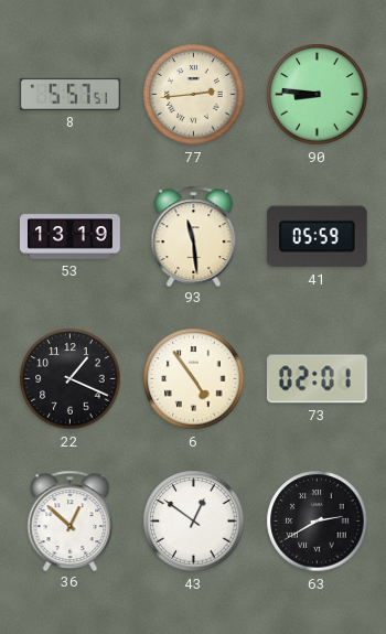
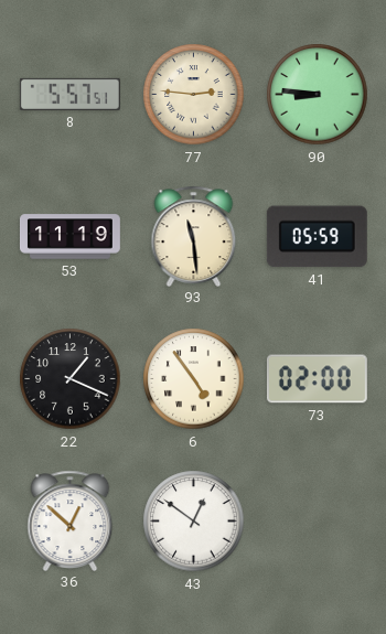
77: 2:44 -> 2:46 (194, 95)
53: 13:19 -> 11:19 (69, 237)
73: 02:01 -> 02:00 (317, 379)
63: 2:40 -> none (318, 522)
